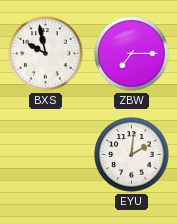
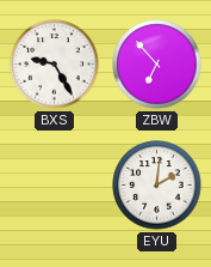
BXS: 9:58 -> 9:25 (55, 65)
ZBW: 7:15 -> 6:53 (157, 65)
